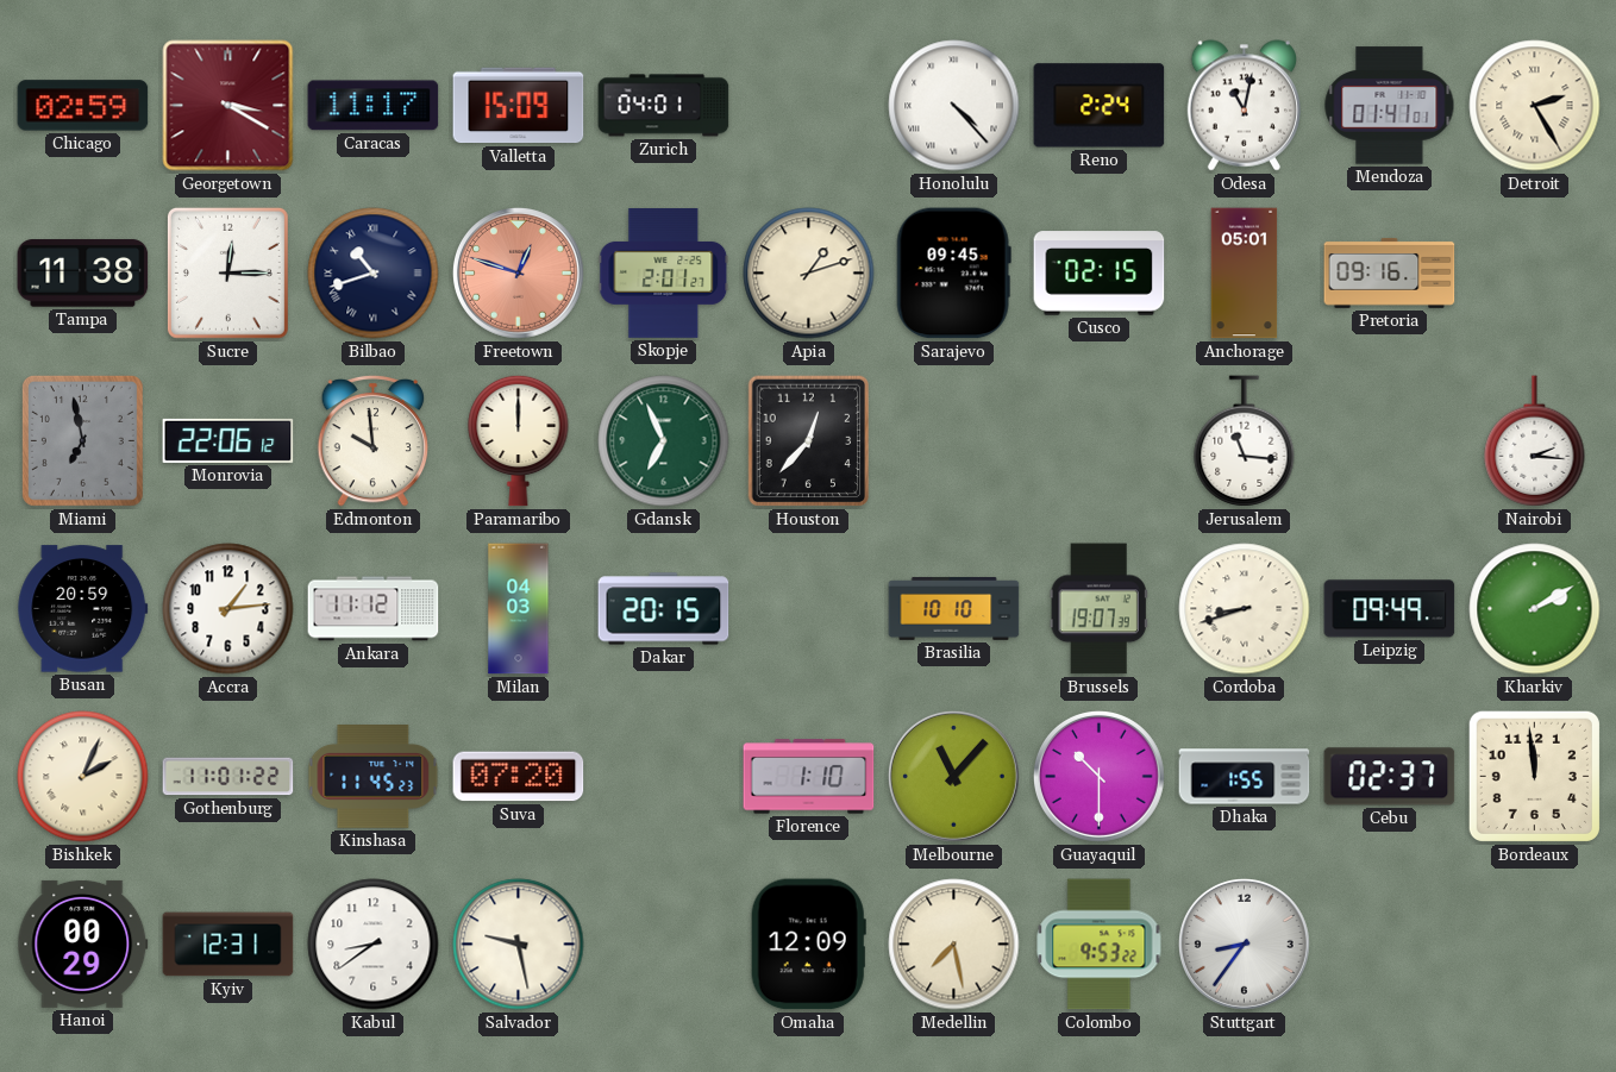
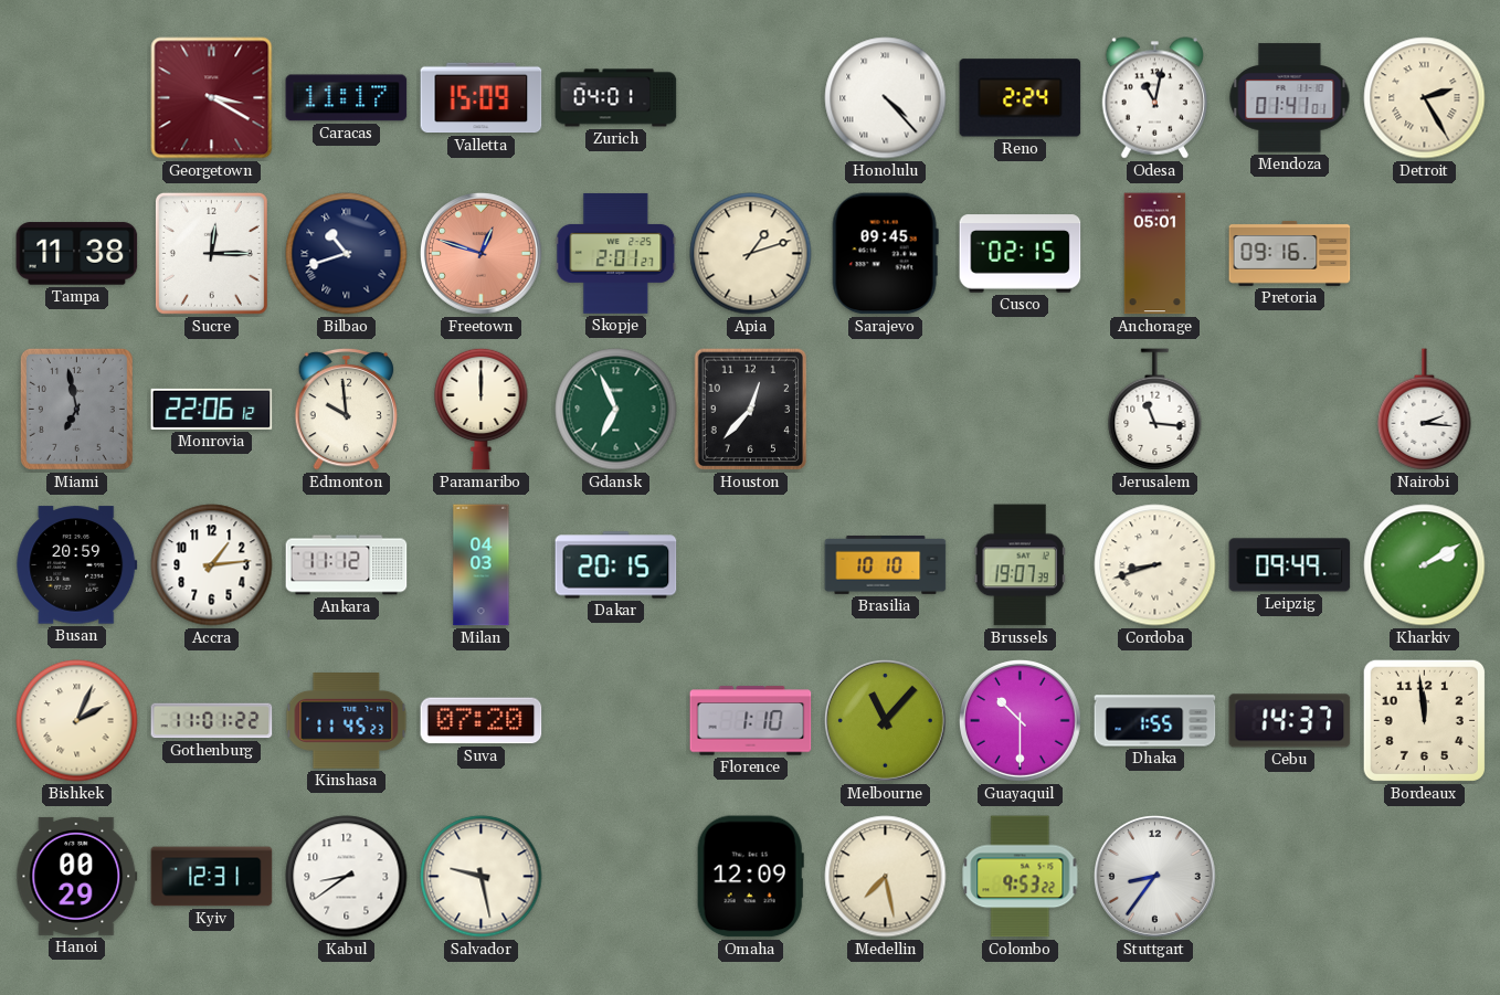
Chicago: 02:59 -> none (83, 106)
Cebu: 02:37 -> 14:37 (1290, 721)
